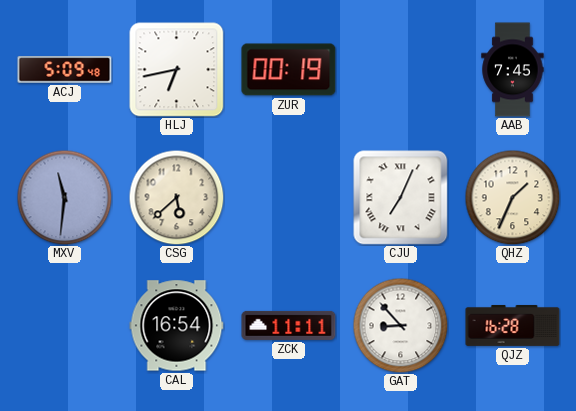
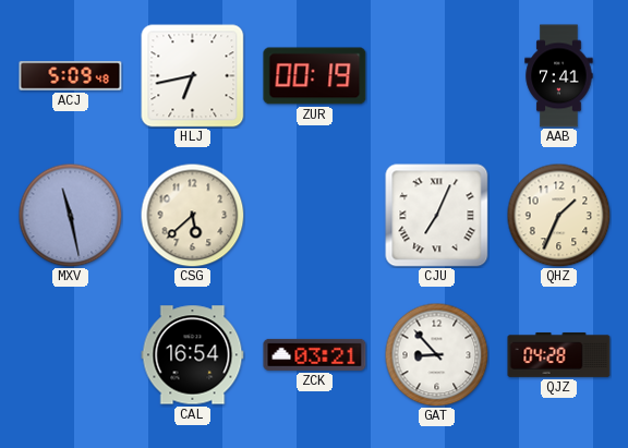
AAB: 7:45 -> 7:41 (559, 76)
MXV: 11:31 -> 11:28 (70, 215)
ZCK: 11:11 -> 03:21 (315, 354)
QJZ: 16:28 -> 04:28 (559, 354)
